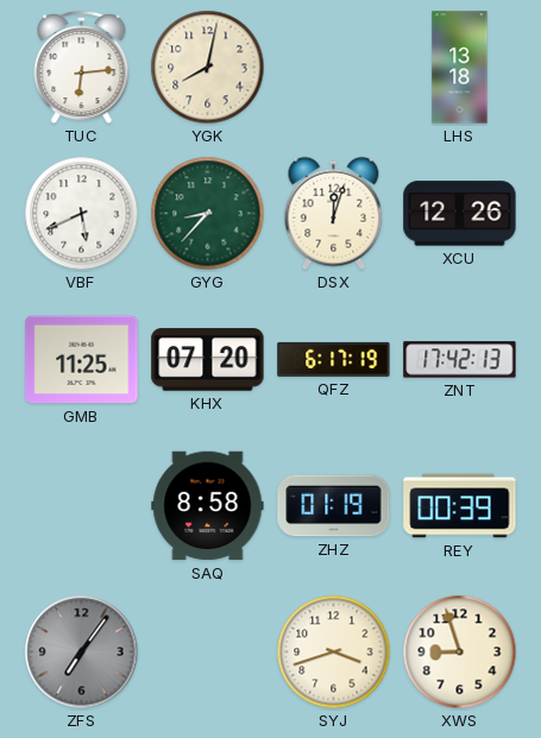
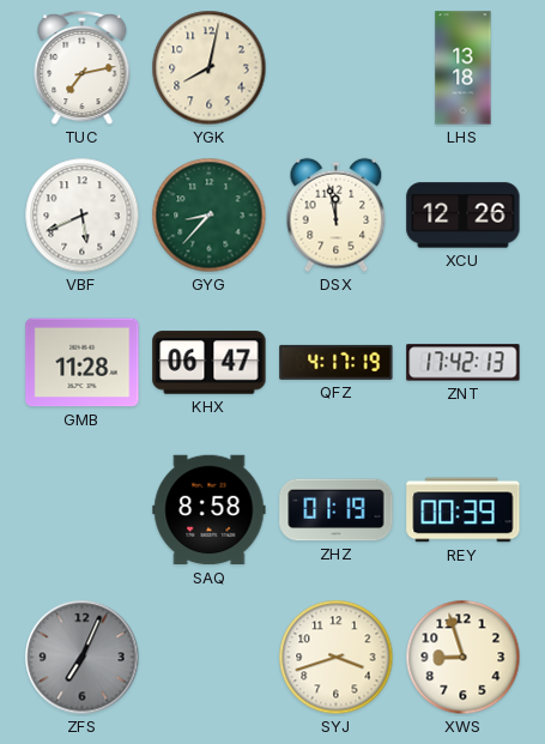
TUC: 6:14 -> 7:13 (83, 68)
DSX: 12:03 -> 11:58 (337, 216)
GMB: 11:25 -> 11:28 (83, 363)
KHX: 07:20 -> 06:47 (210, 363)
QFZ: 6:17 -> 4:17 (337, 362)
ZFS: 7:06 -> 7:04 (83, 658)
